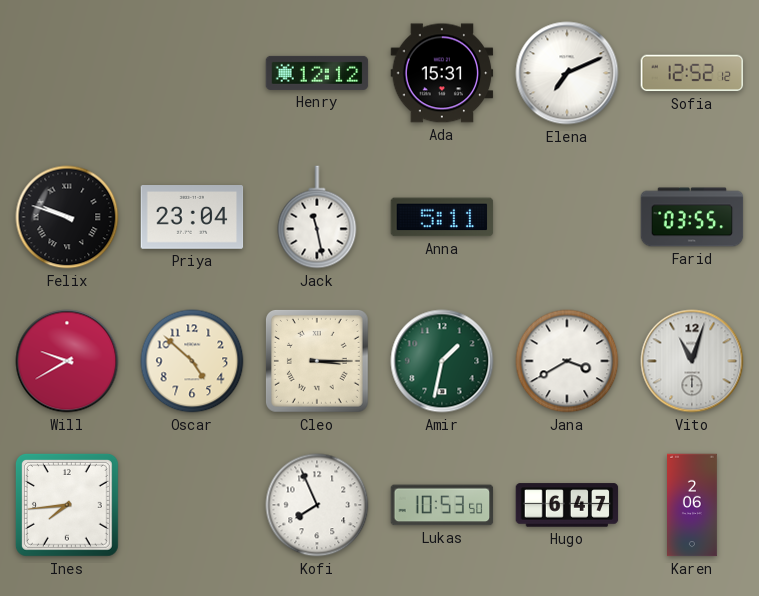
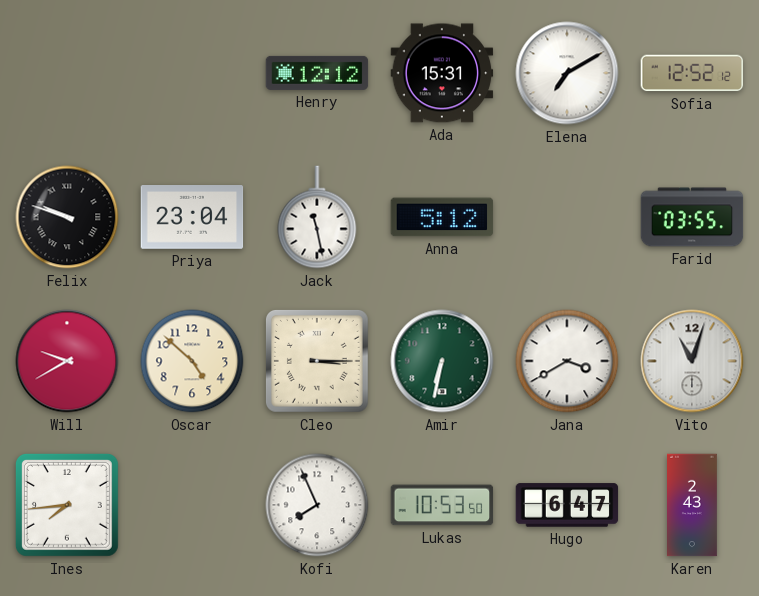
Elena: 7:11 -> 7:10 (567, 73)
Anna: 5:11 -> 5:12 (442, 217)
Amir: 1:32 -> 6:32 (442, 361)
Karen: 2:06 -> 2:43 (693, 505)
